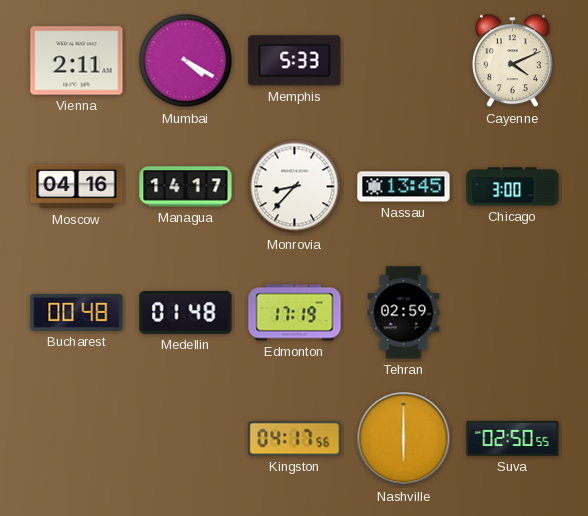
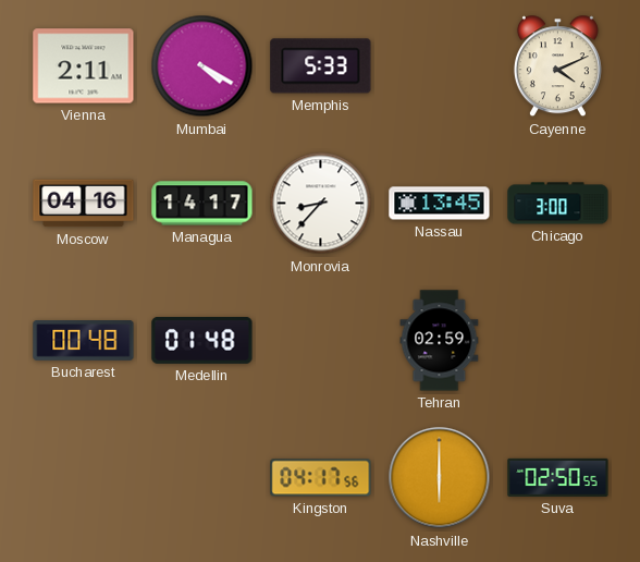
Edmonton: 17:19 -> none (295, 313)
